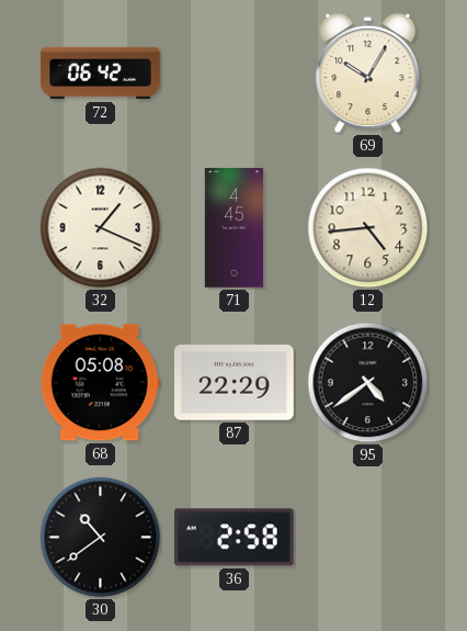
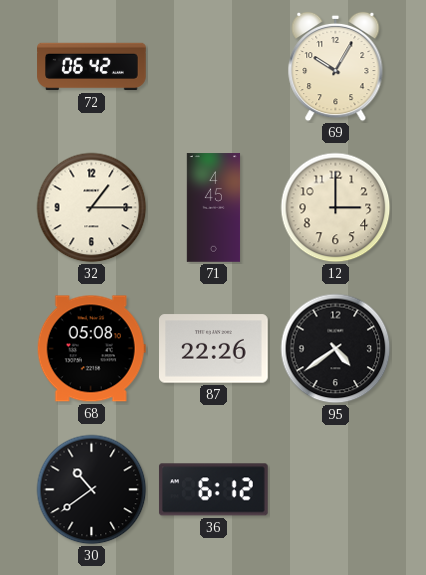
32: 1:19 -> 1:15 (92, 208)
12: 4:44 -> 3:00 (336, 208)
87: 22:29 -> 22:26 (214, 349)
36: 2:58 -> 6:12 (213, 490)
